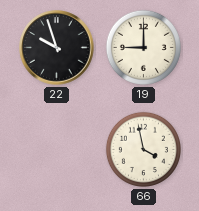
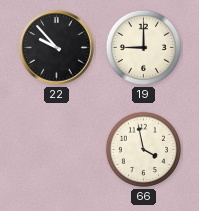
22: 9:57 -> 9:53 (57, 48)
